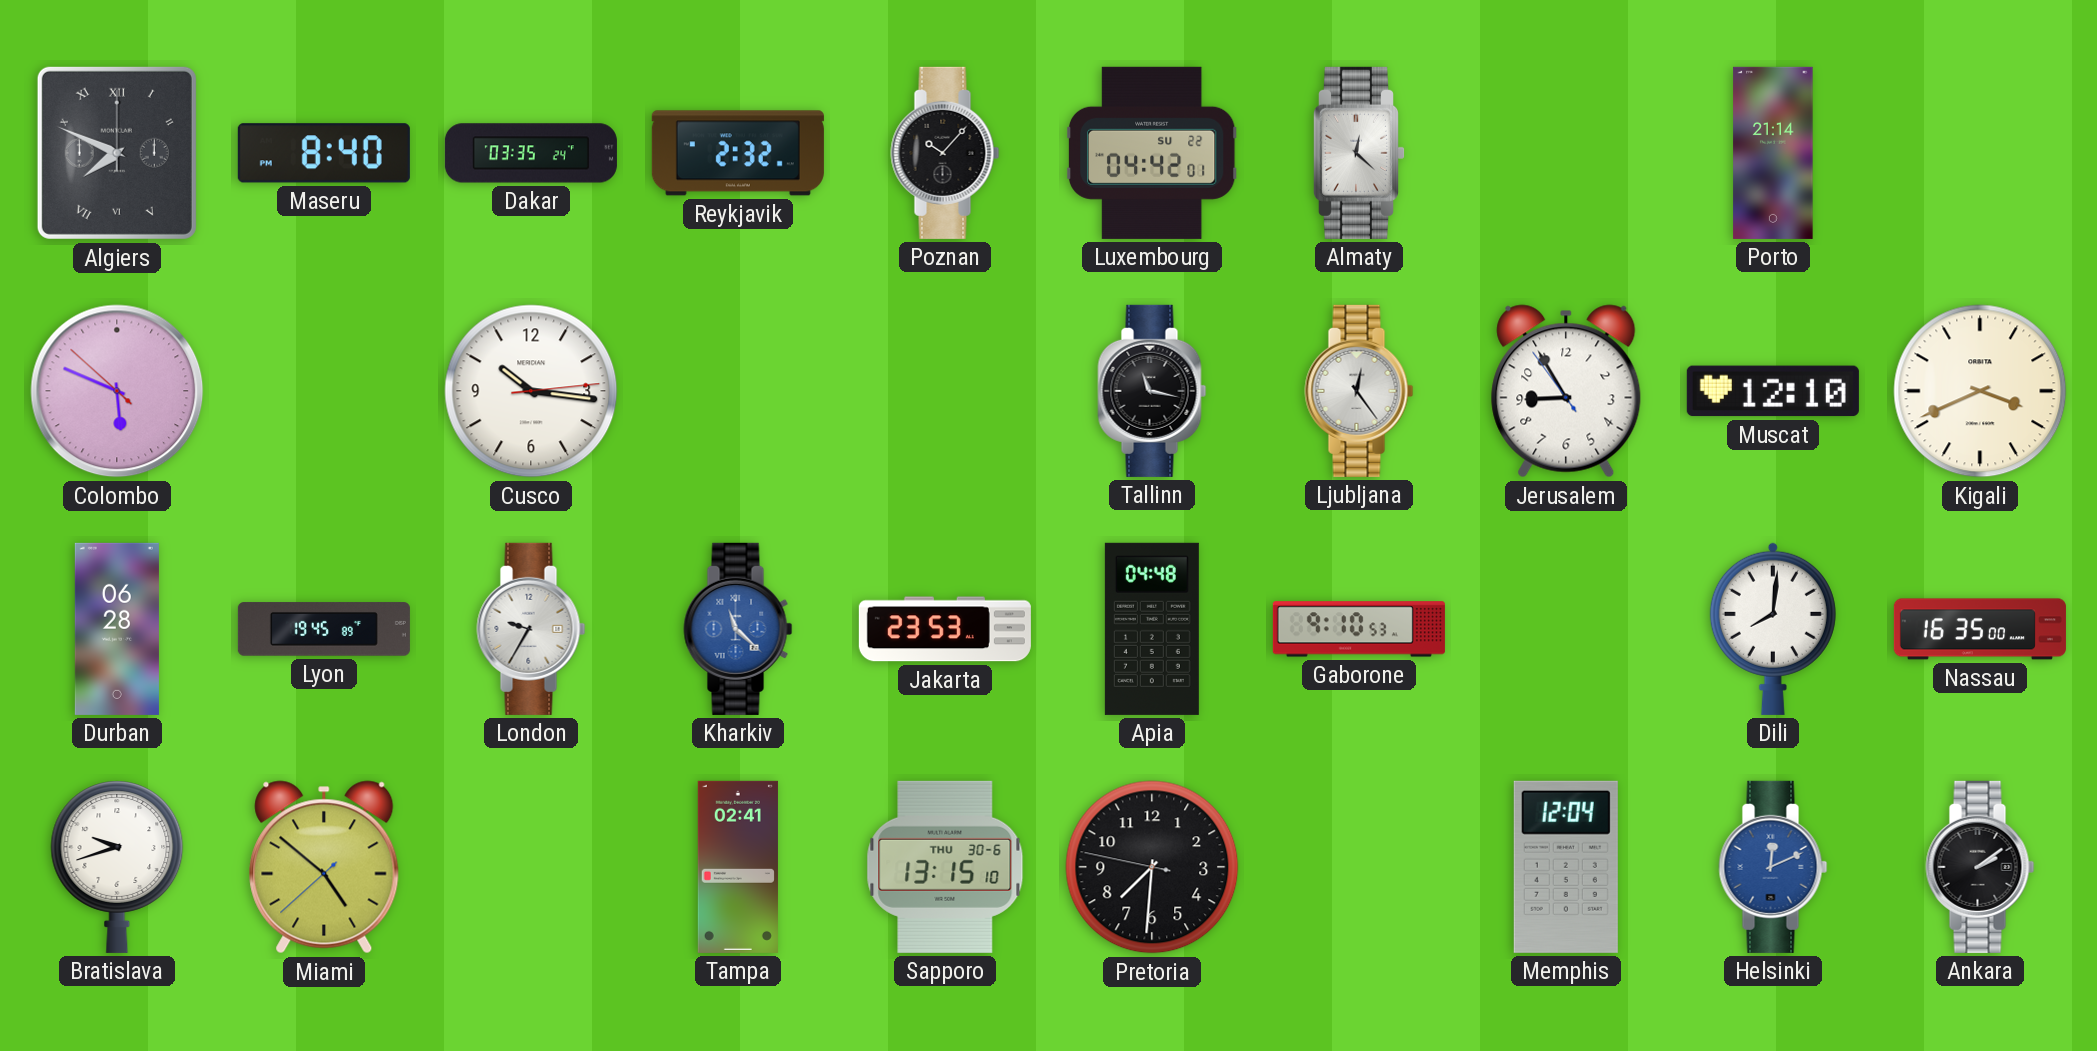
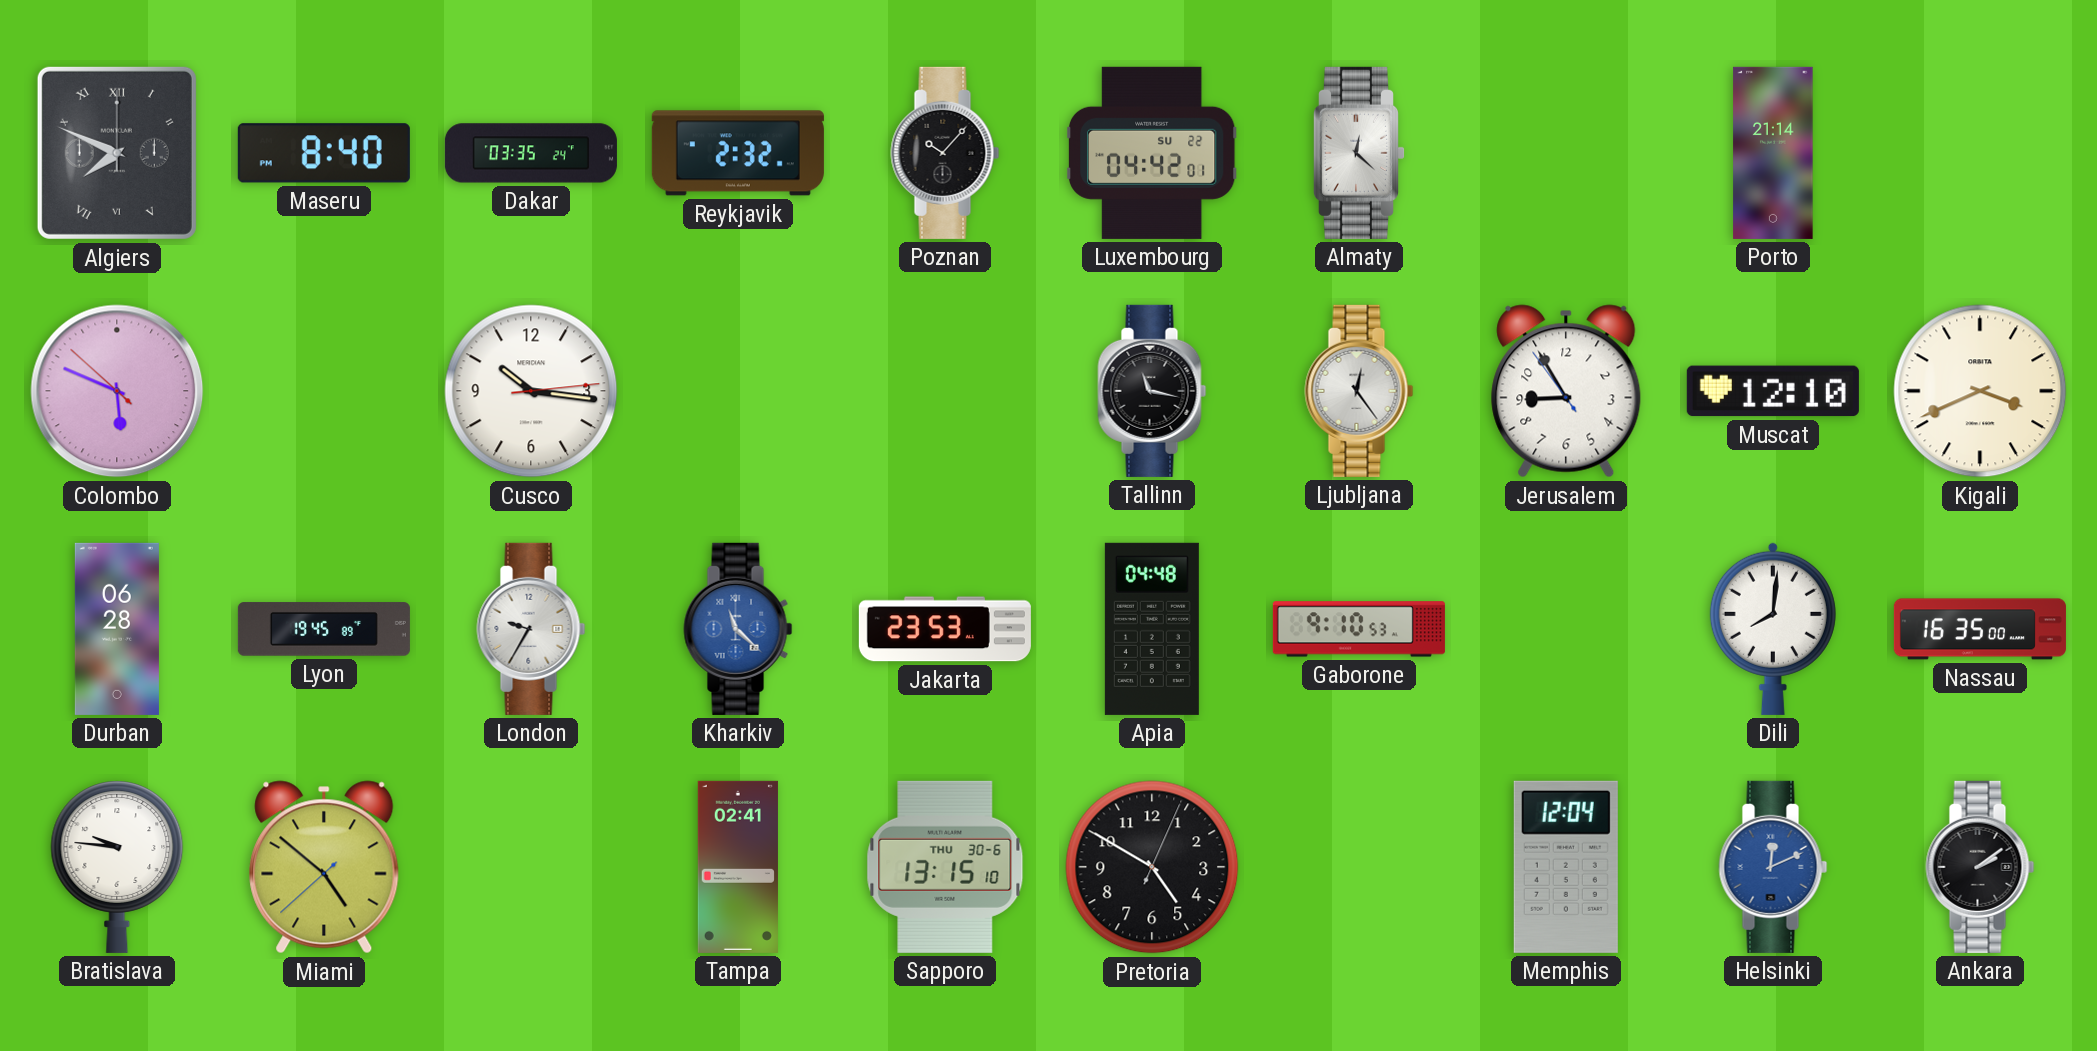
Bratislava: 9:42 -> 9:46 (117, 867)
Pretoria: 7:30 -> 4:50 (1152, 867)
